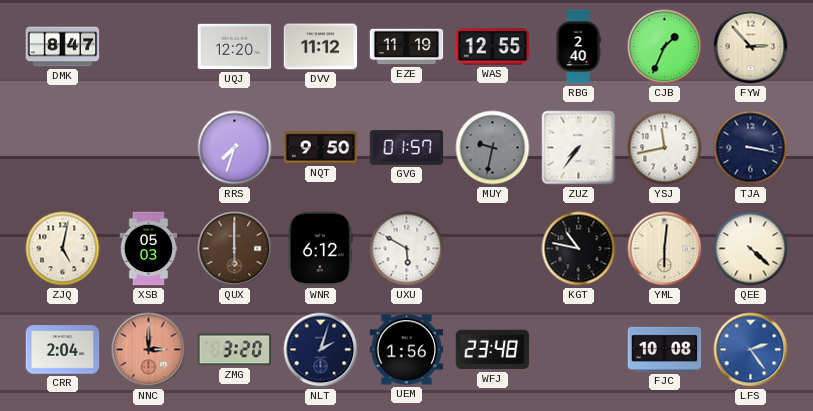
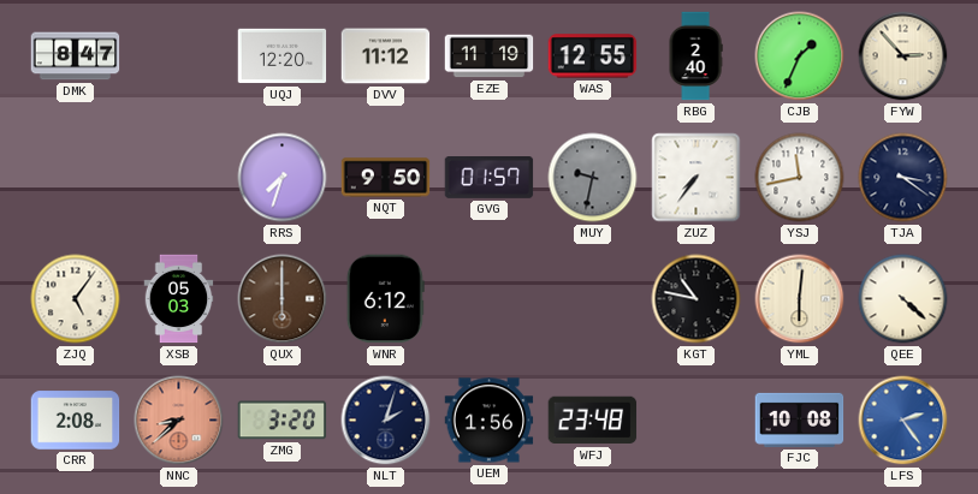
TJA: 3:17 -> 3:21 (903, 178)
ZJQ: 5:02 -> 5:06 (76, 299)
UXU: 5:50 -> none (407, 249)
CRR: 2:04 -> 2:08 (76, 421)
NNC: 3:00 -> 8:38 (179, 421)
